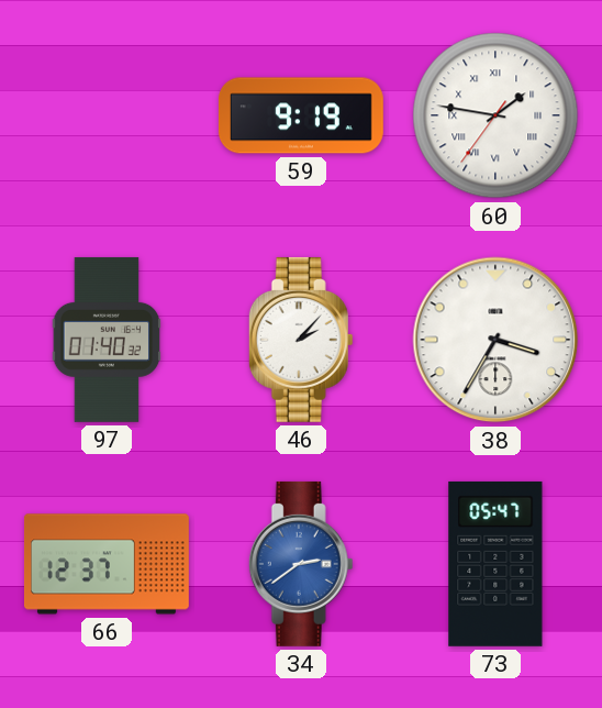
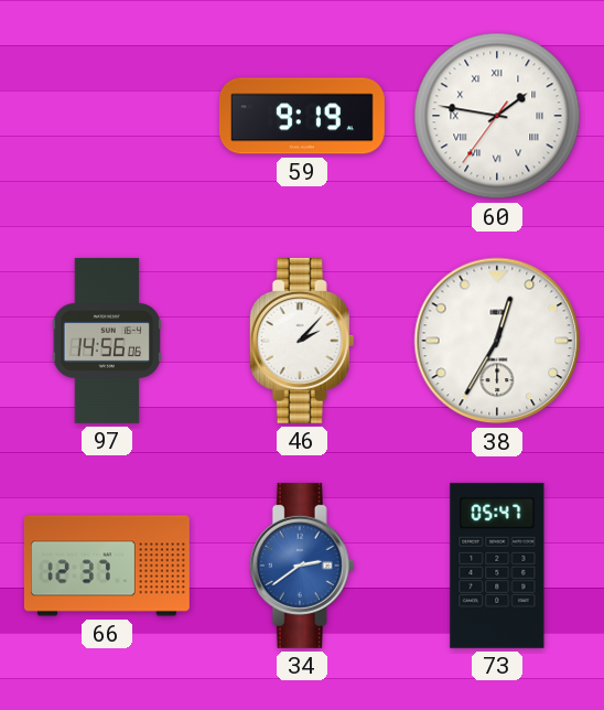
97: 01:40 -> 14:56 (107, 341)
38: 3:35 -> 12:35 (497, 341)
